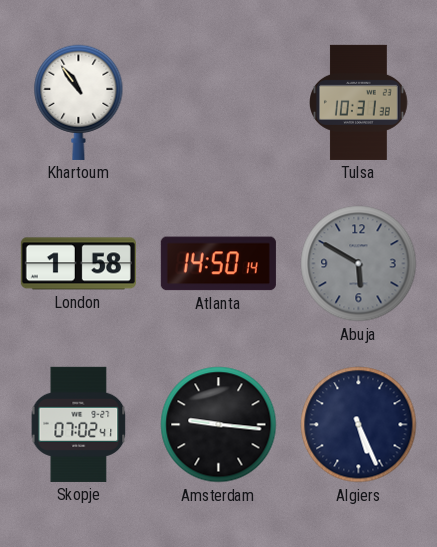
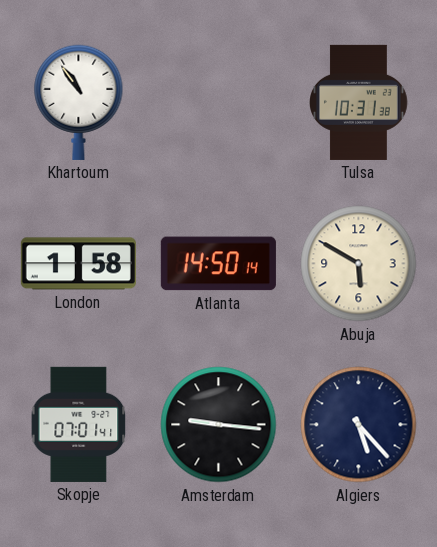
Abuja dial: grey -> cream (359, 264)
Skopje: 07:02 -> 07:01 (79, 424)
Algiers: 5:26 -> 5:23 (359, 425)
